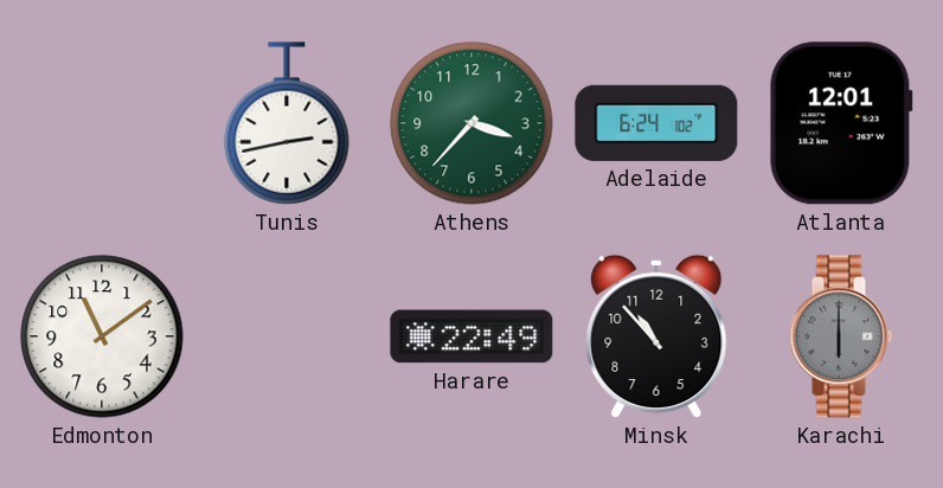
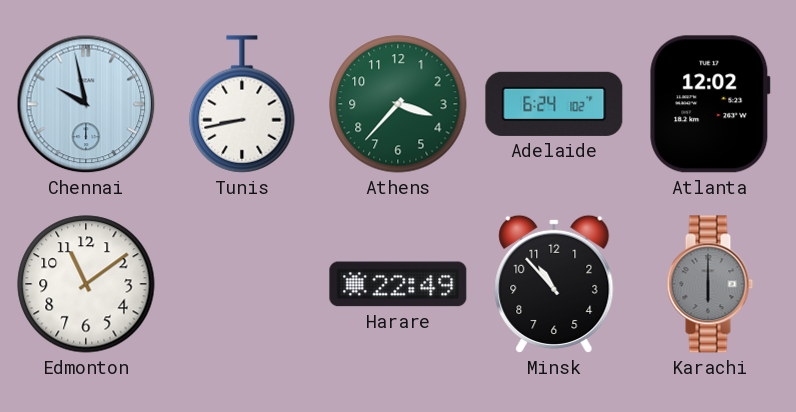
Chennai: none -> 9:58 (86, 104)
Tunis: 2:43 -> 8:43 (242, 104)
Atlanta: 12:01 -> 12:02 (710, 104)
